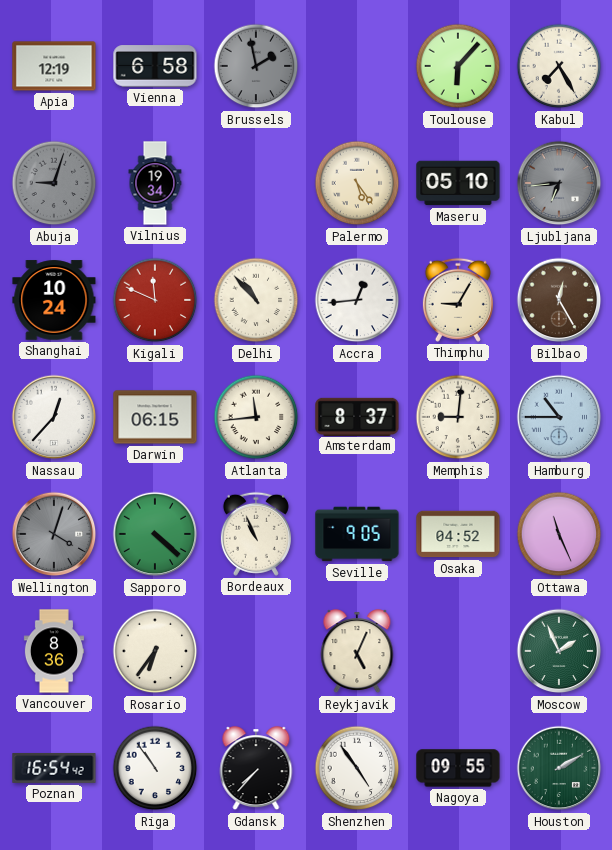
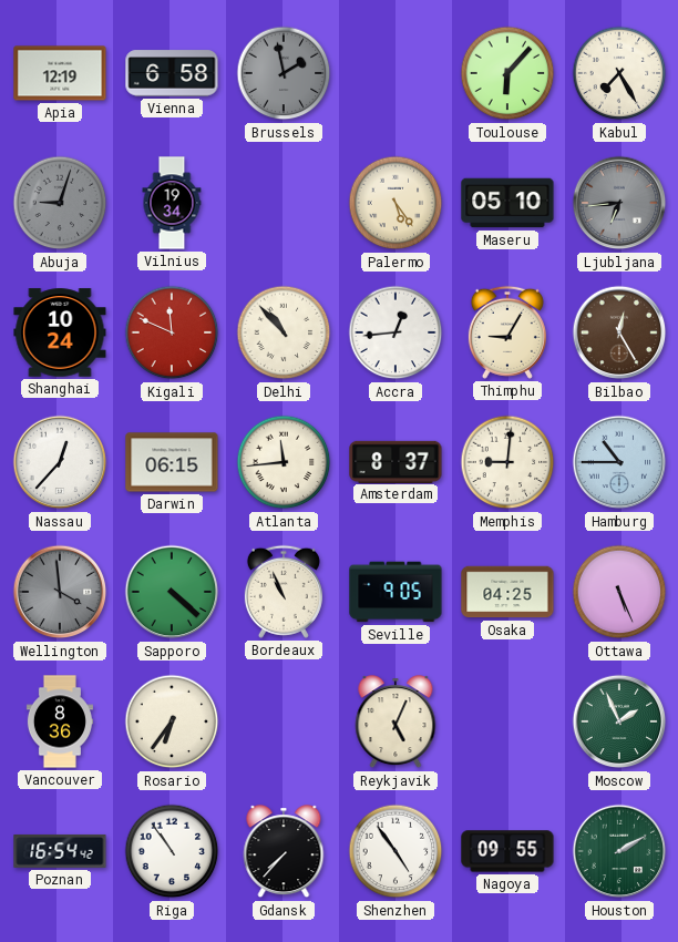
Wellington: 4:03 -> 3:59 (60, 592)
Osaka: 04:52 -> 04:25 (507, 592)
Ottawa: 11:26 -> 5:26 (619, 592)
